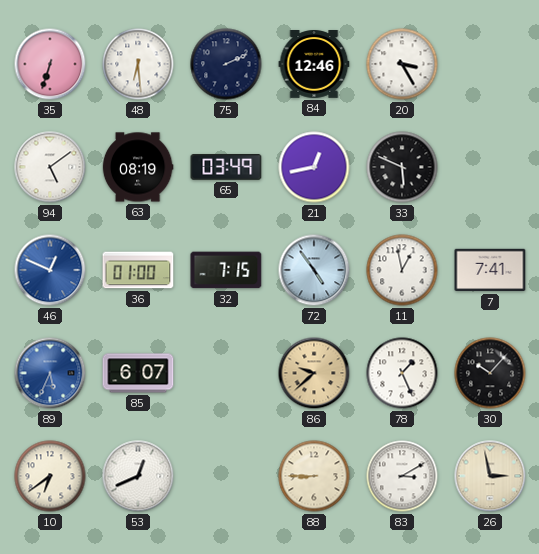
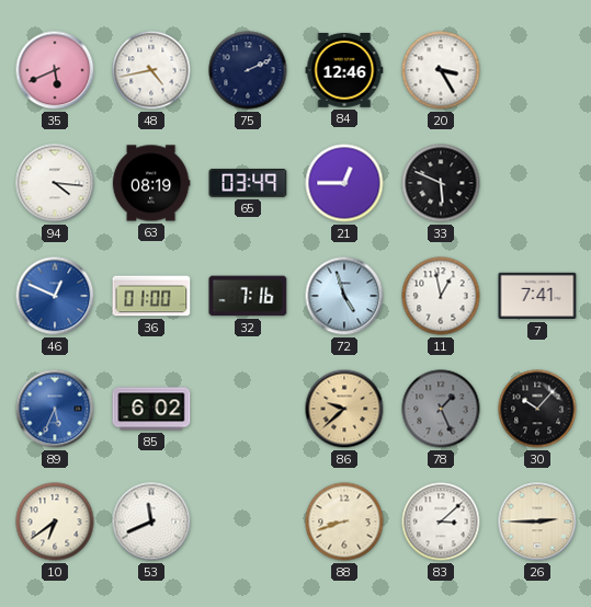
35: 6:33 -> 5:41 (55, 70)
48: 6:29 -> 4:43 (151, 70)
94: 5:09 -> 4:16 (55, 183)
21: 12:43 -> 12:45 (344, 183)
32: 7:15 -> 7:16 (248, 296)
72: 4:54 -> 4:57 (344, 296)
85: 6:07 -> 6:02 (151, 409)
78 dial: white -> grey (441, 409)
53: 12:41 -> 11:41 (151, 522)
88: 8:45 -> 8:42 (344, 522)
83: 3:10 -> 3:08 (441, 522)
26: 2:58 -> 2:45 (537, 522)
